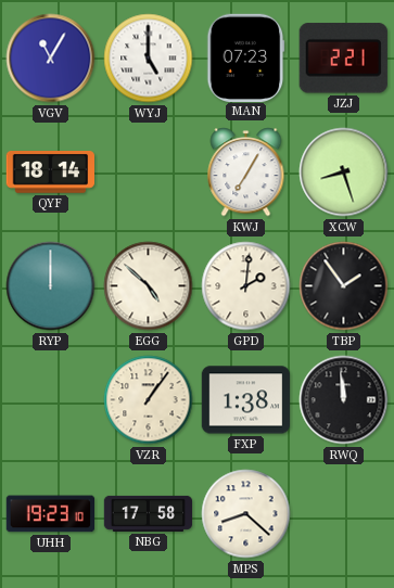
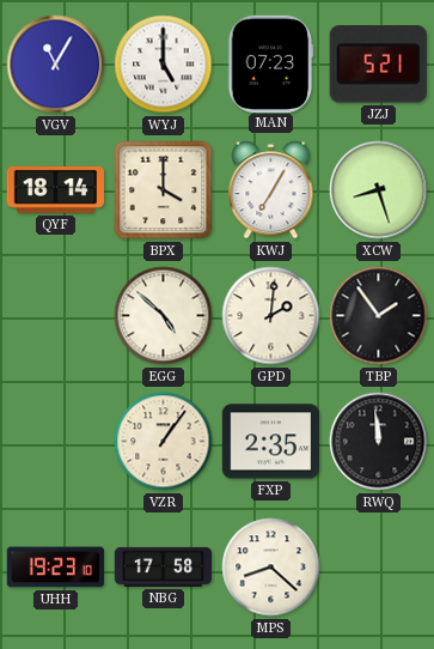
JZJ: 2:21 -> 5:21 (378, 65)
BPX: none -> 4:00 (164, 190)
RYP: 12:00 -> none (51, 286)
FXP: 1:38 -> 2:35 (271, 442)
